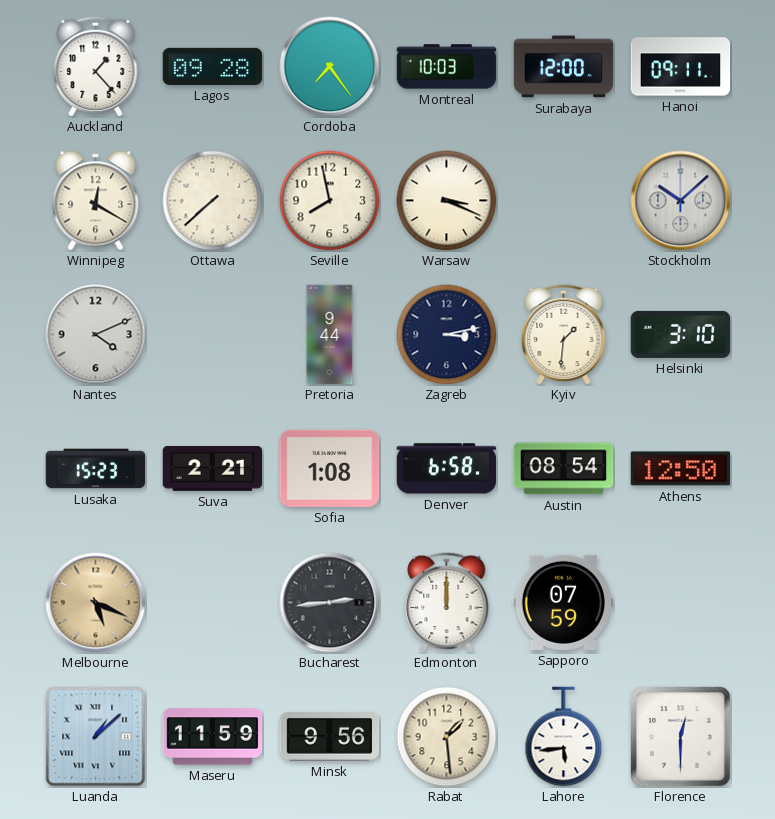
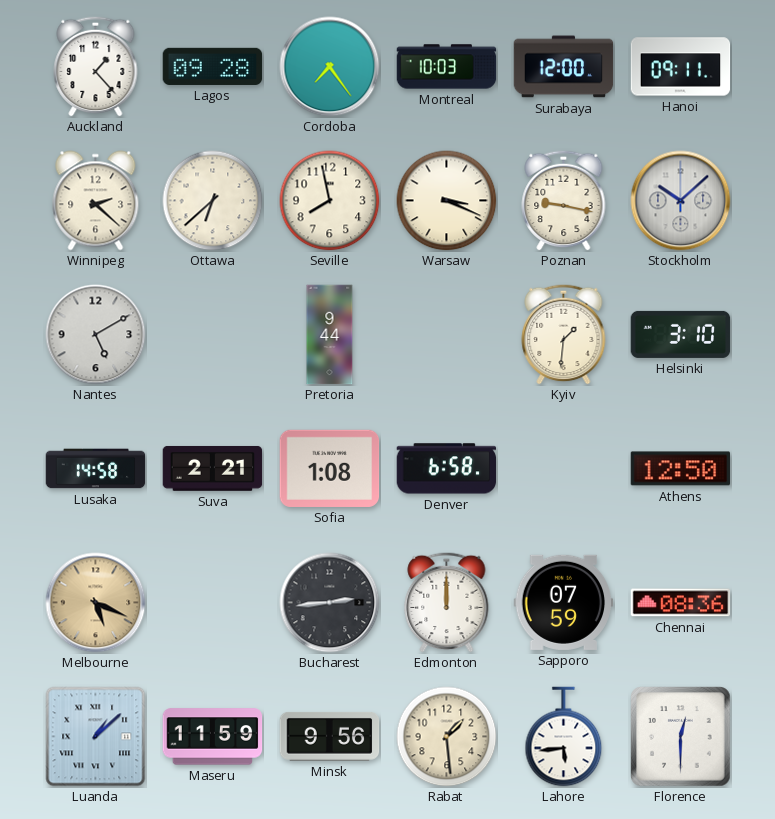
Winnipeg: 12:20 -> 2:22 (96, 201)
Ottawa: 7:38 -> 6:38 (213, 201)
Poznan: none -> 9:17 (564, 200)
Nantes: 4:11 -> 5:10 (96, 335)
Zagreb: 3:13 -> none (447, 335)
Lusaka: 15:23 -> 14:58 (96, 469)
Austin: 08:54 -> none (564, 469)
Chennai: none -> 08:36 (681, 603)
